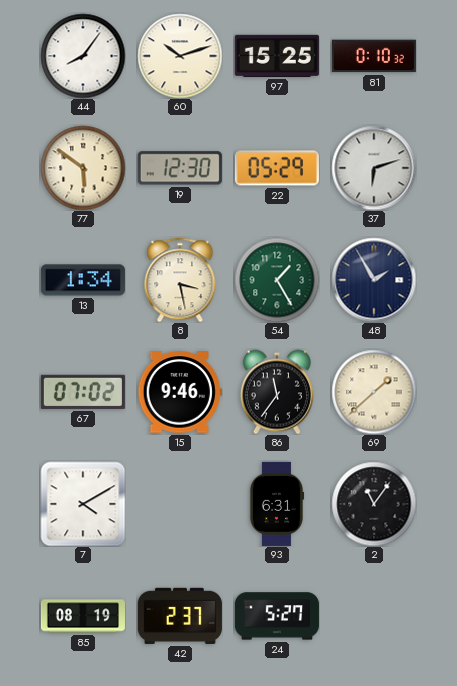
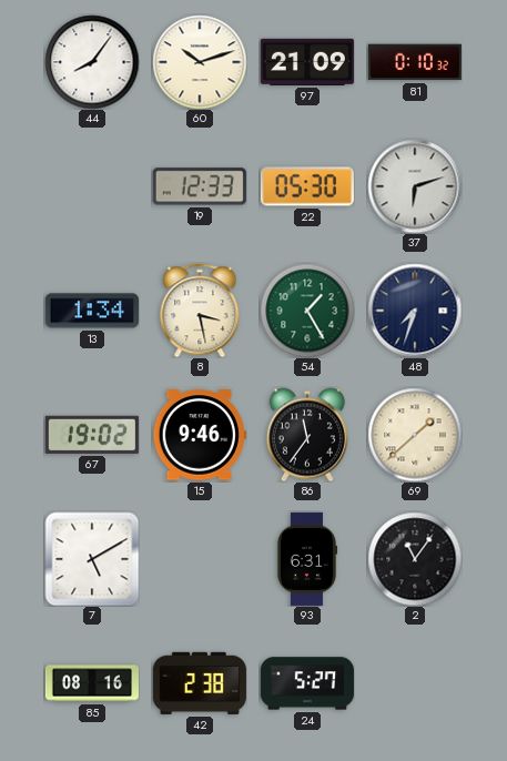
97: 15:25 -> 21:09 (307, 62)
77: 5:51 -> none (83, 168)
19: 12:30 -> 12:33 (200, 186)
22: 05:29 -> 05:30 (307, 186)
48: 1:55 -> 7:33 (415, 311)
67: 07:02 -> 19:02 (92, 435)
7: 4:10 -> 5:10 (92, 559)
85: 08:19 -> 08:16 (92, 683)
42: 2:37 -> 2:38 (200, 683)
